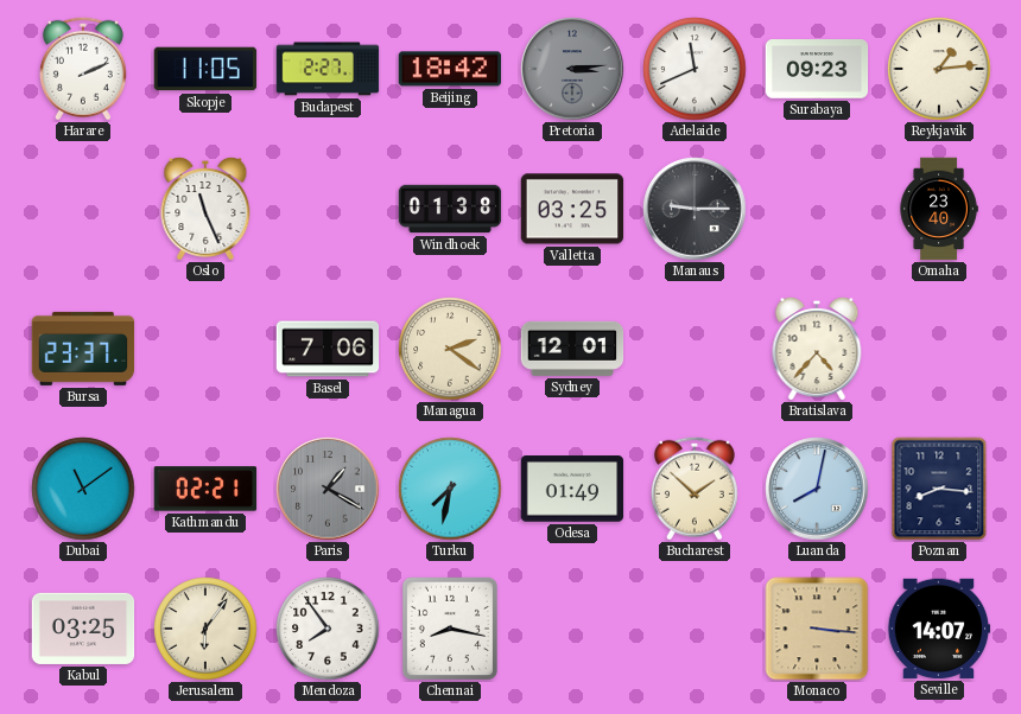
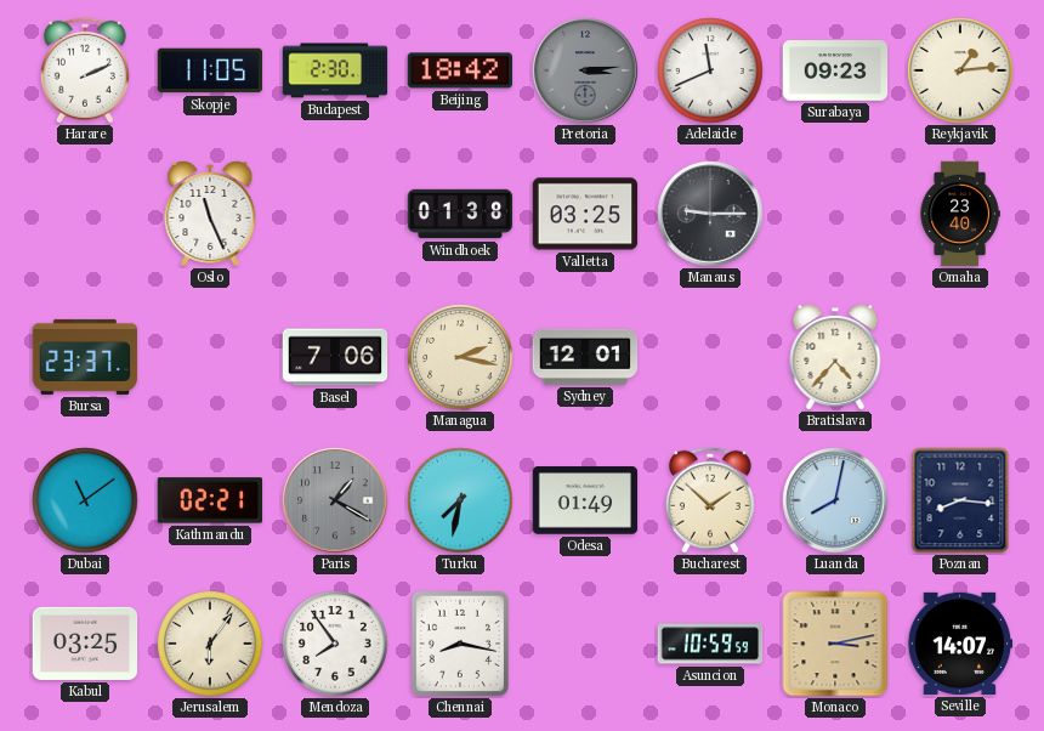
Budapest: 2:27 -> 2:30 (335, 70)
Managua: 2:21 -> 2:17 (460, 357)
Asuncion: none -> 10:59 (710, 644)
Monaco: 3:16 -> 3:13 (835, 644)
